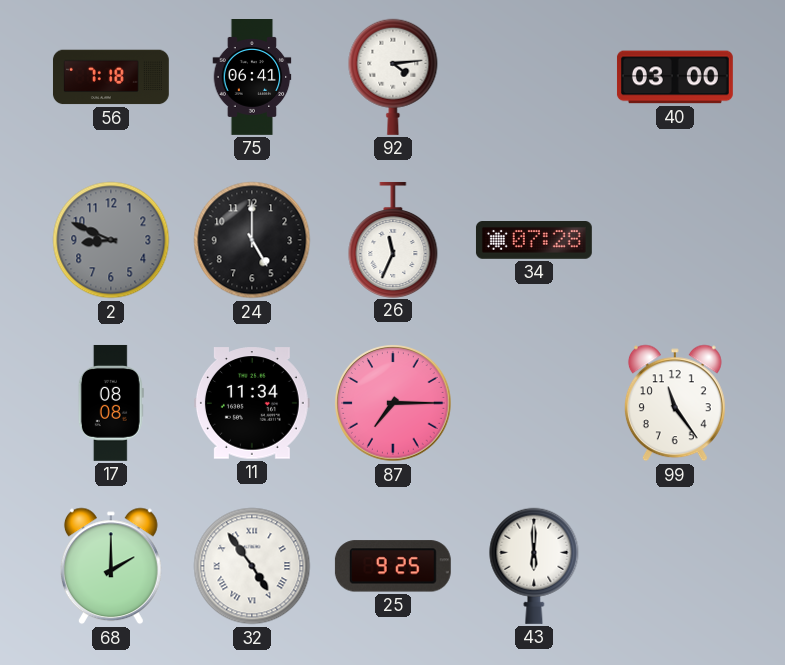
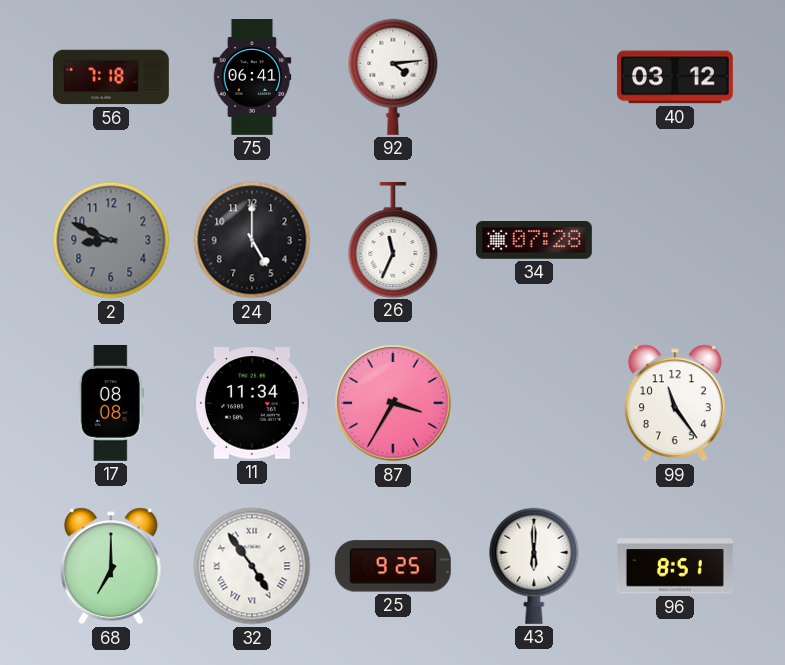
40: 03:00 -> 03:12 (675, 77)
87: 7:15 -> 3:35 (393, 403)
68: 2:00 -> 7:00 (111, 566)
96: none -> 8:51 (675, 566)
